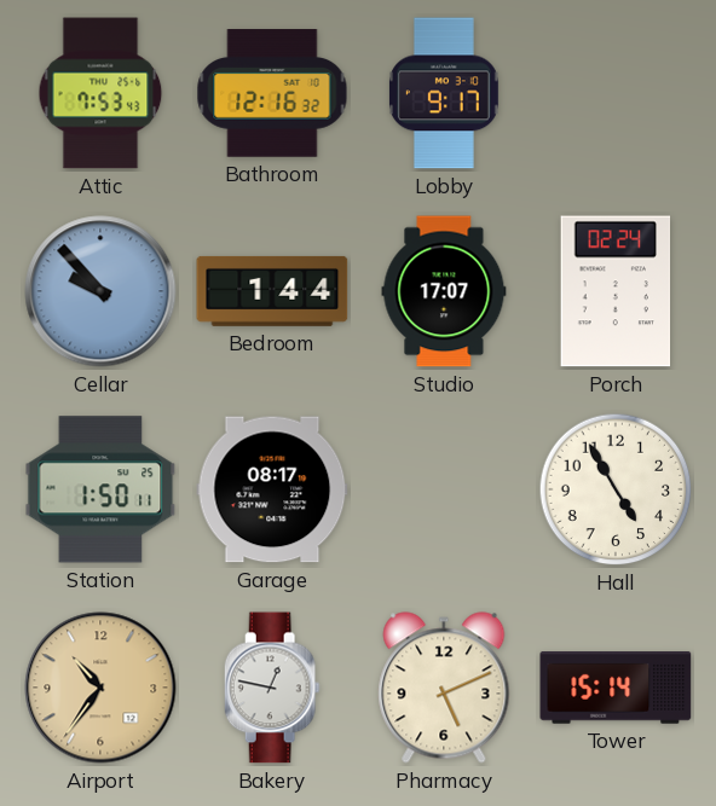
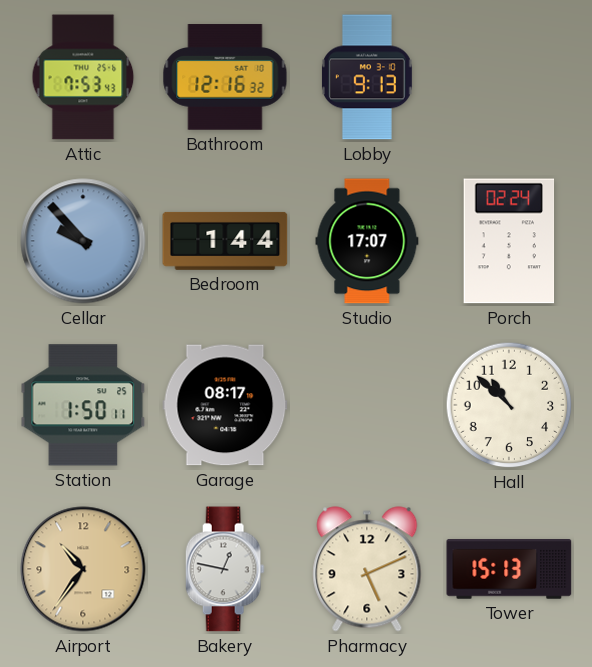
Lobby: 9:17 -> 9:13 (367, 77)
Hall: 4:55 -> 10:52 (509, 405)
Tower: 15:14 -> 15:13 (509, 570)
